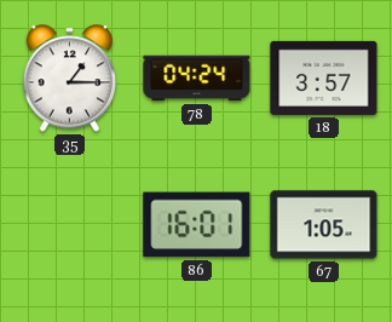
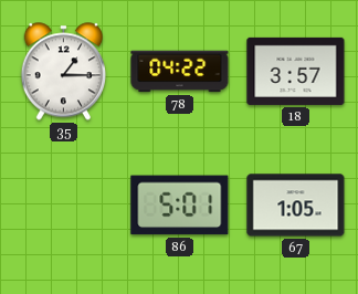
78: 04:24 -> 04:22 (180, 72)
86: 16:01 -> 5:01 (180, 206)
